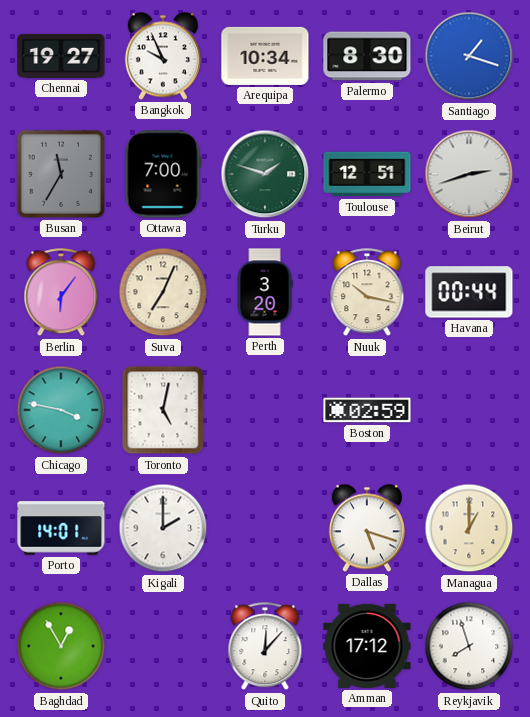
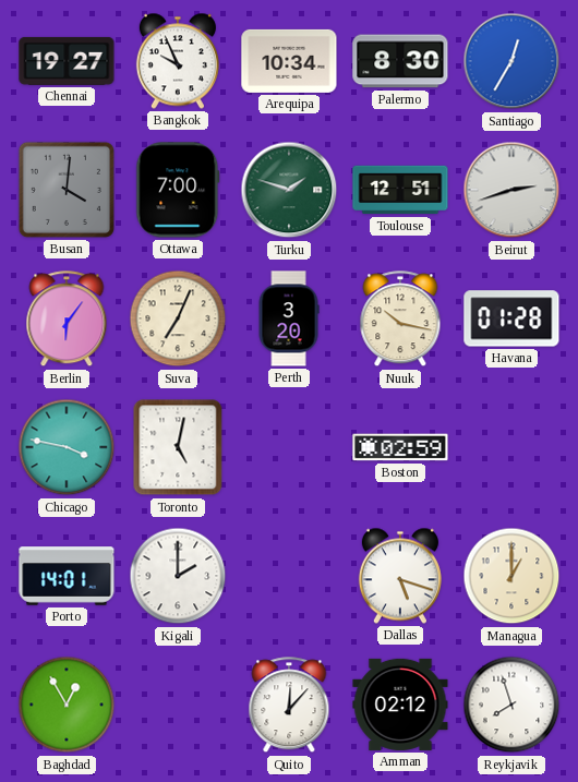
Santiago: 1:18 -> 12:35 (511, 61)
Busan: 11:35 -> 4:01 (67, 190)
Havana: 00:44 -> 01:28 (511, 318)
Amman: 17:12 -> 02:12 (400, 705)
